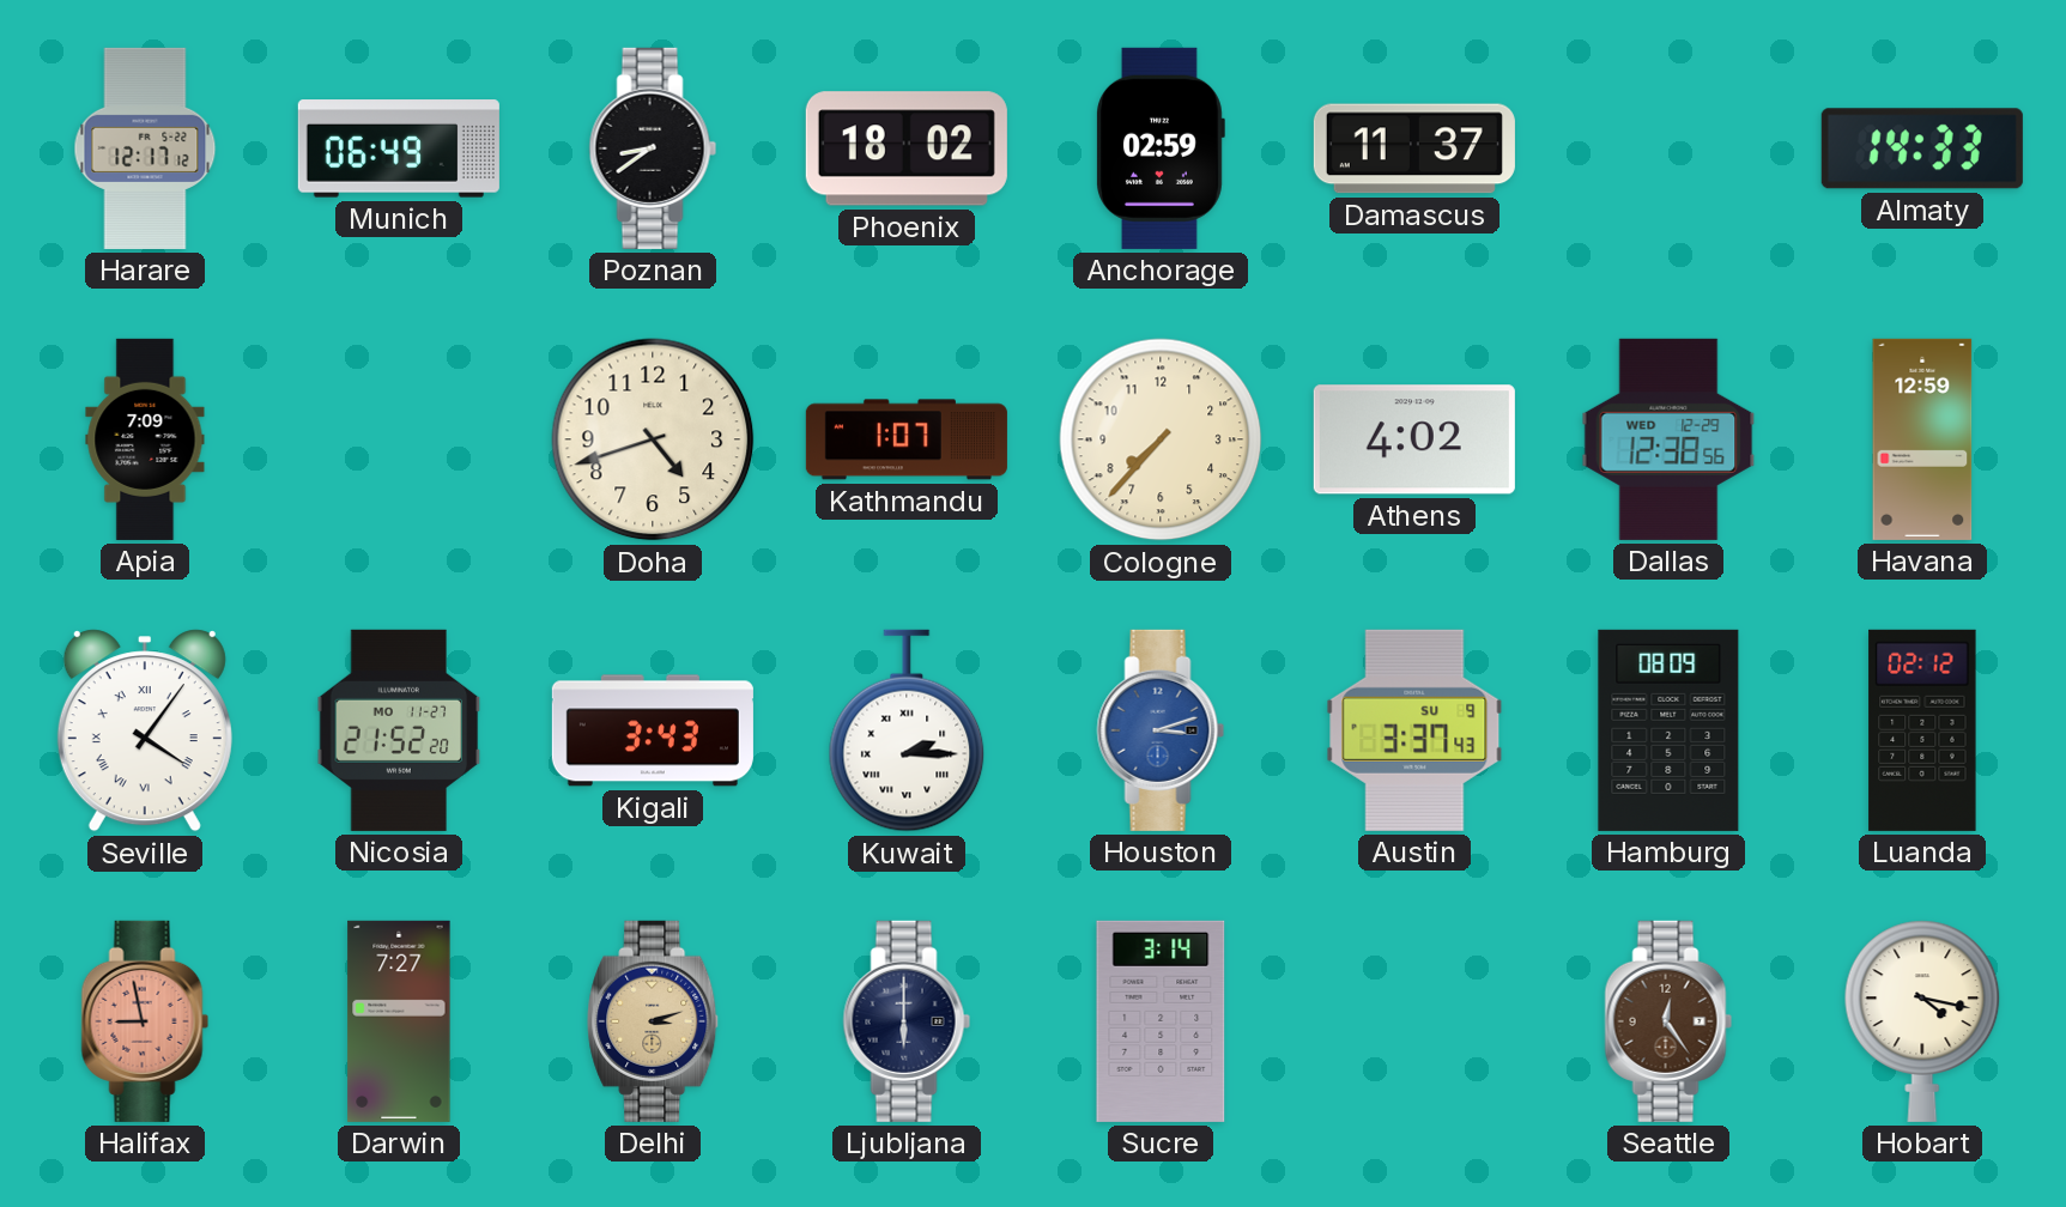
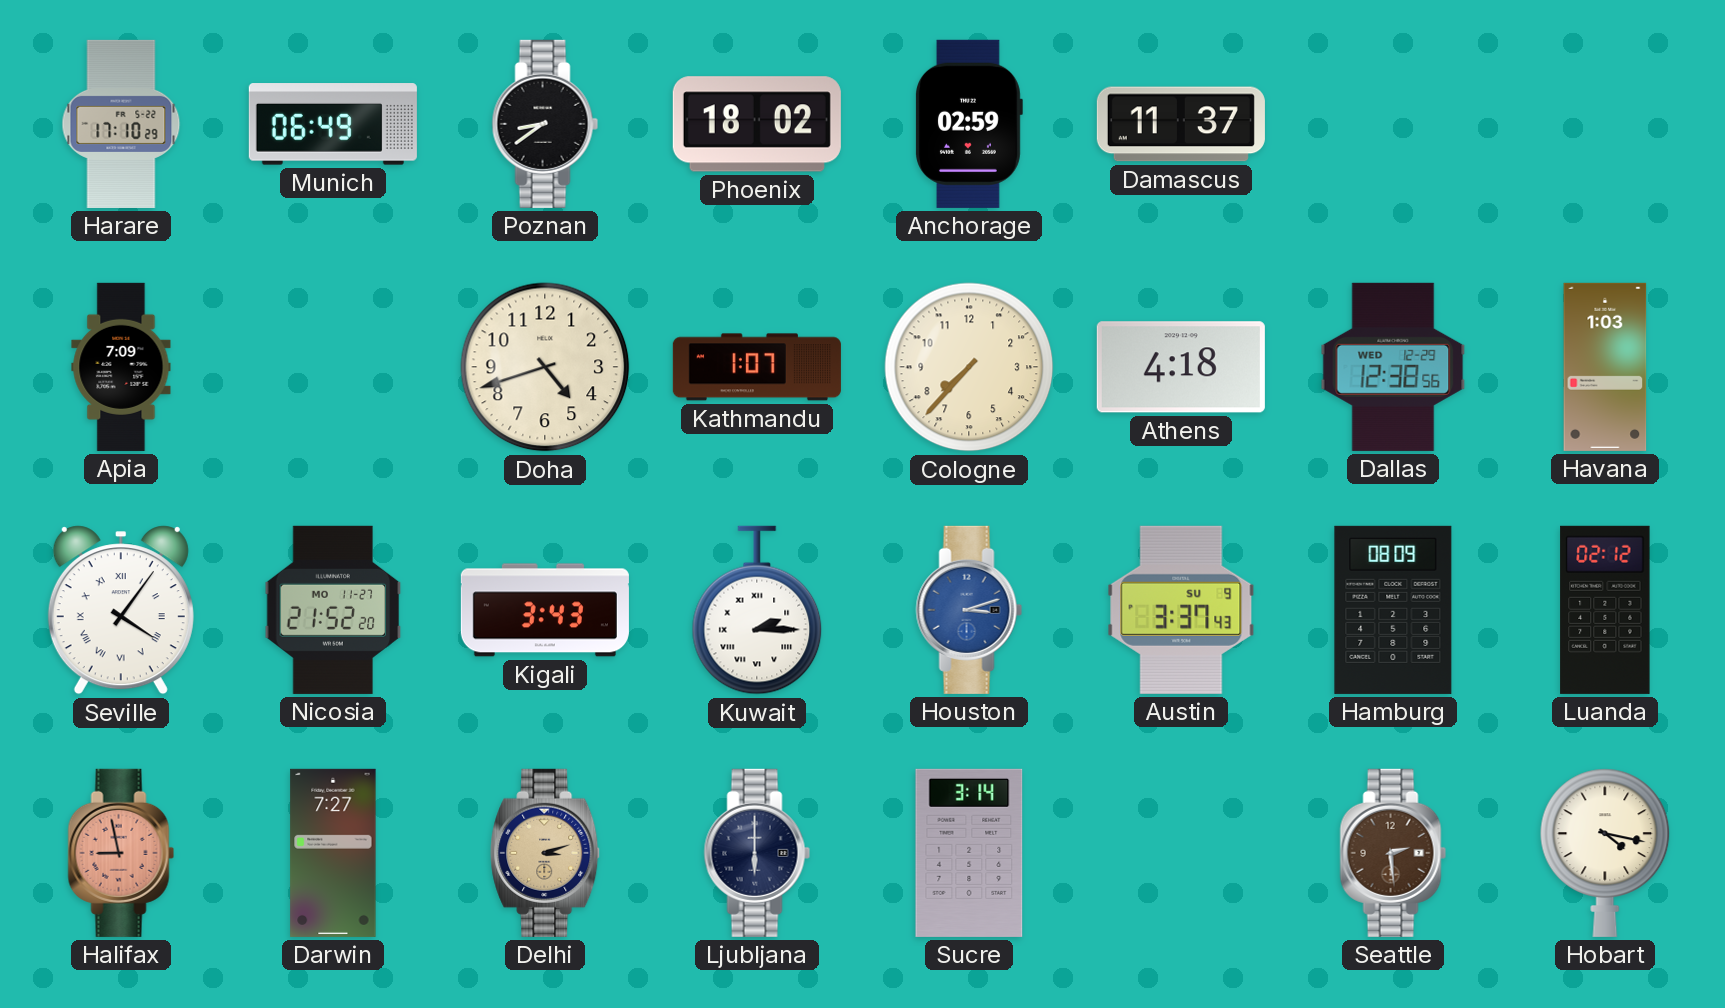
Harare: 12:17 -> 17:10 (121, 124)
Almaty: 14:33 -> none (1922, 148)
Athens: 4:02 -> 4:18 (1181, 367)
Havana: 12:59 -> 1:03 (1605, 367)
Seattle: 12:24 -> 2:29 (1393, 853)
